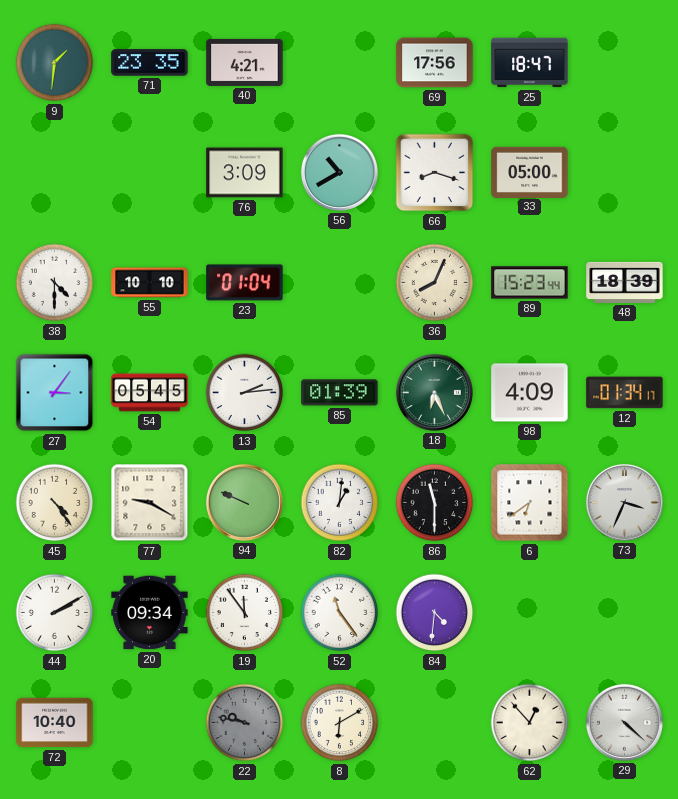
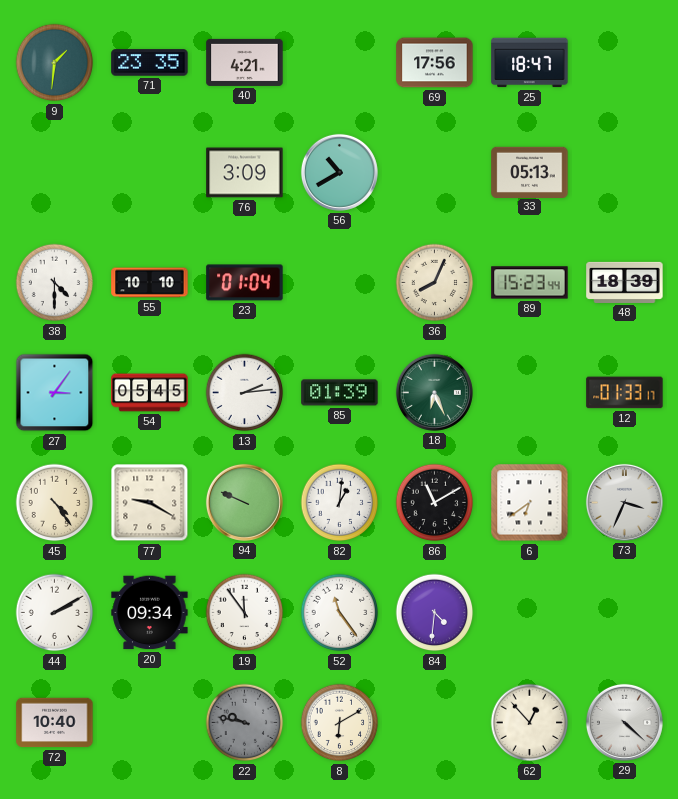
66: 8:18 -> none (435, 173)
33: 05:00 -> 05:13 (530, 172)
98: 4:09 -> none (530, 393)
12: 01:34 -> 01:33 (625, 393)
86: 11:30 -> 11:10 (435, 503)
